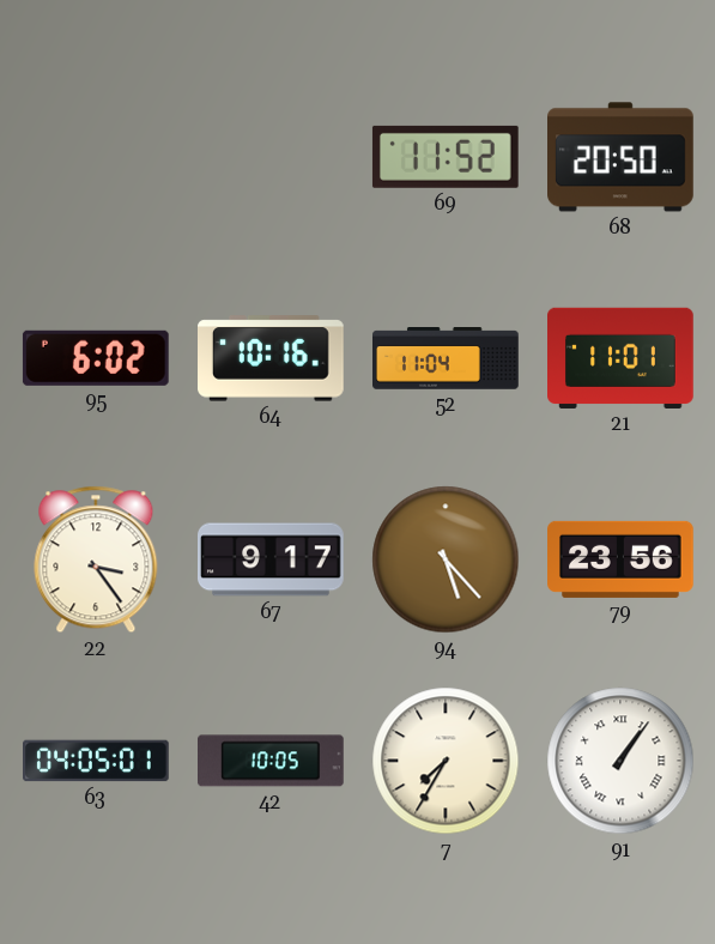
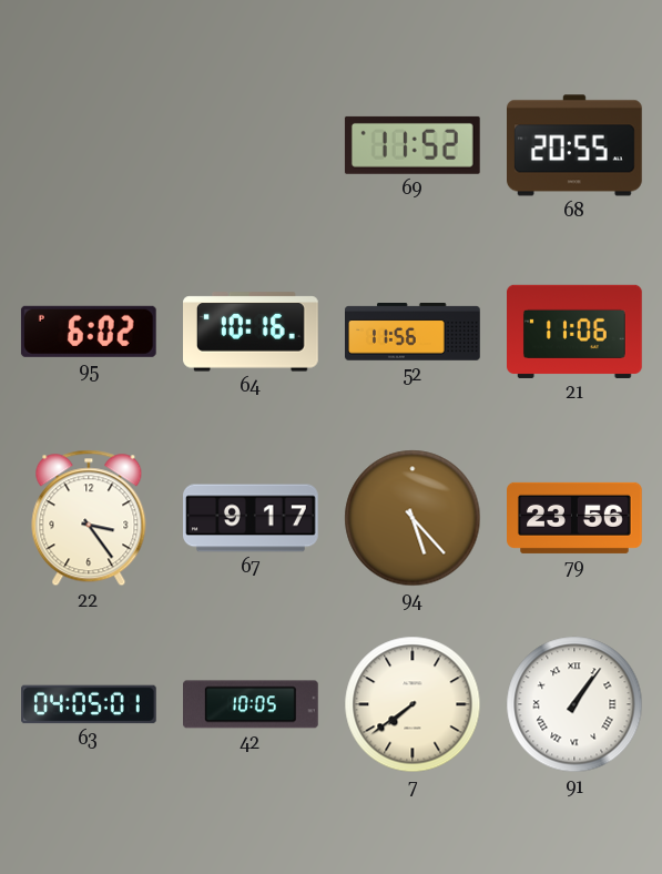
68: 20:50 -> 20:55 (576, 145)
52: 11:04 -> 11:56 (413, 332)
21: 11:01 -> 11:06 (576, 332)
7: 7:35 -> 7:39 (413, 704)
